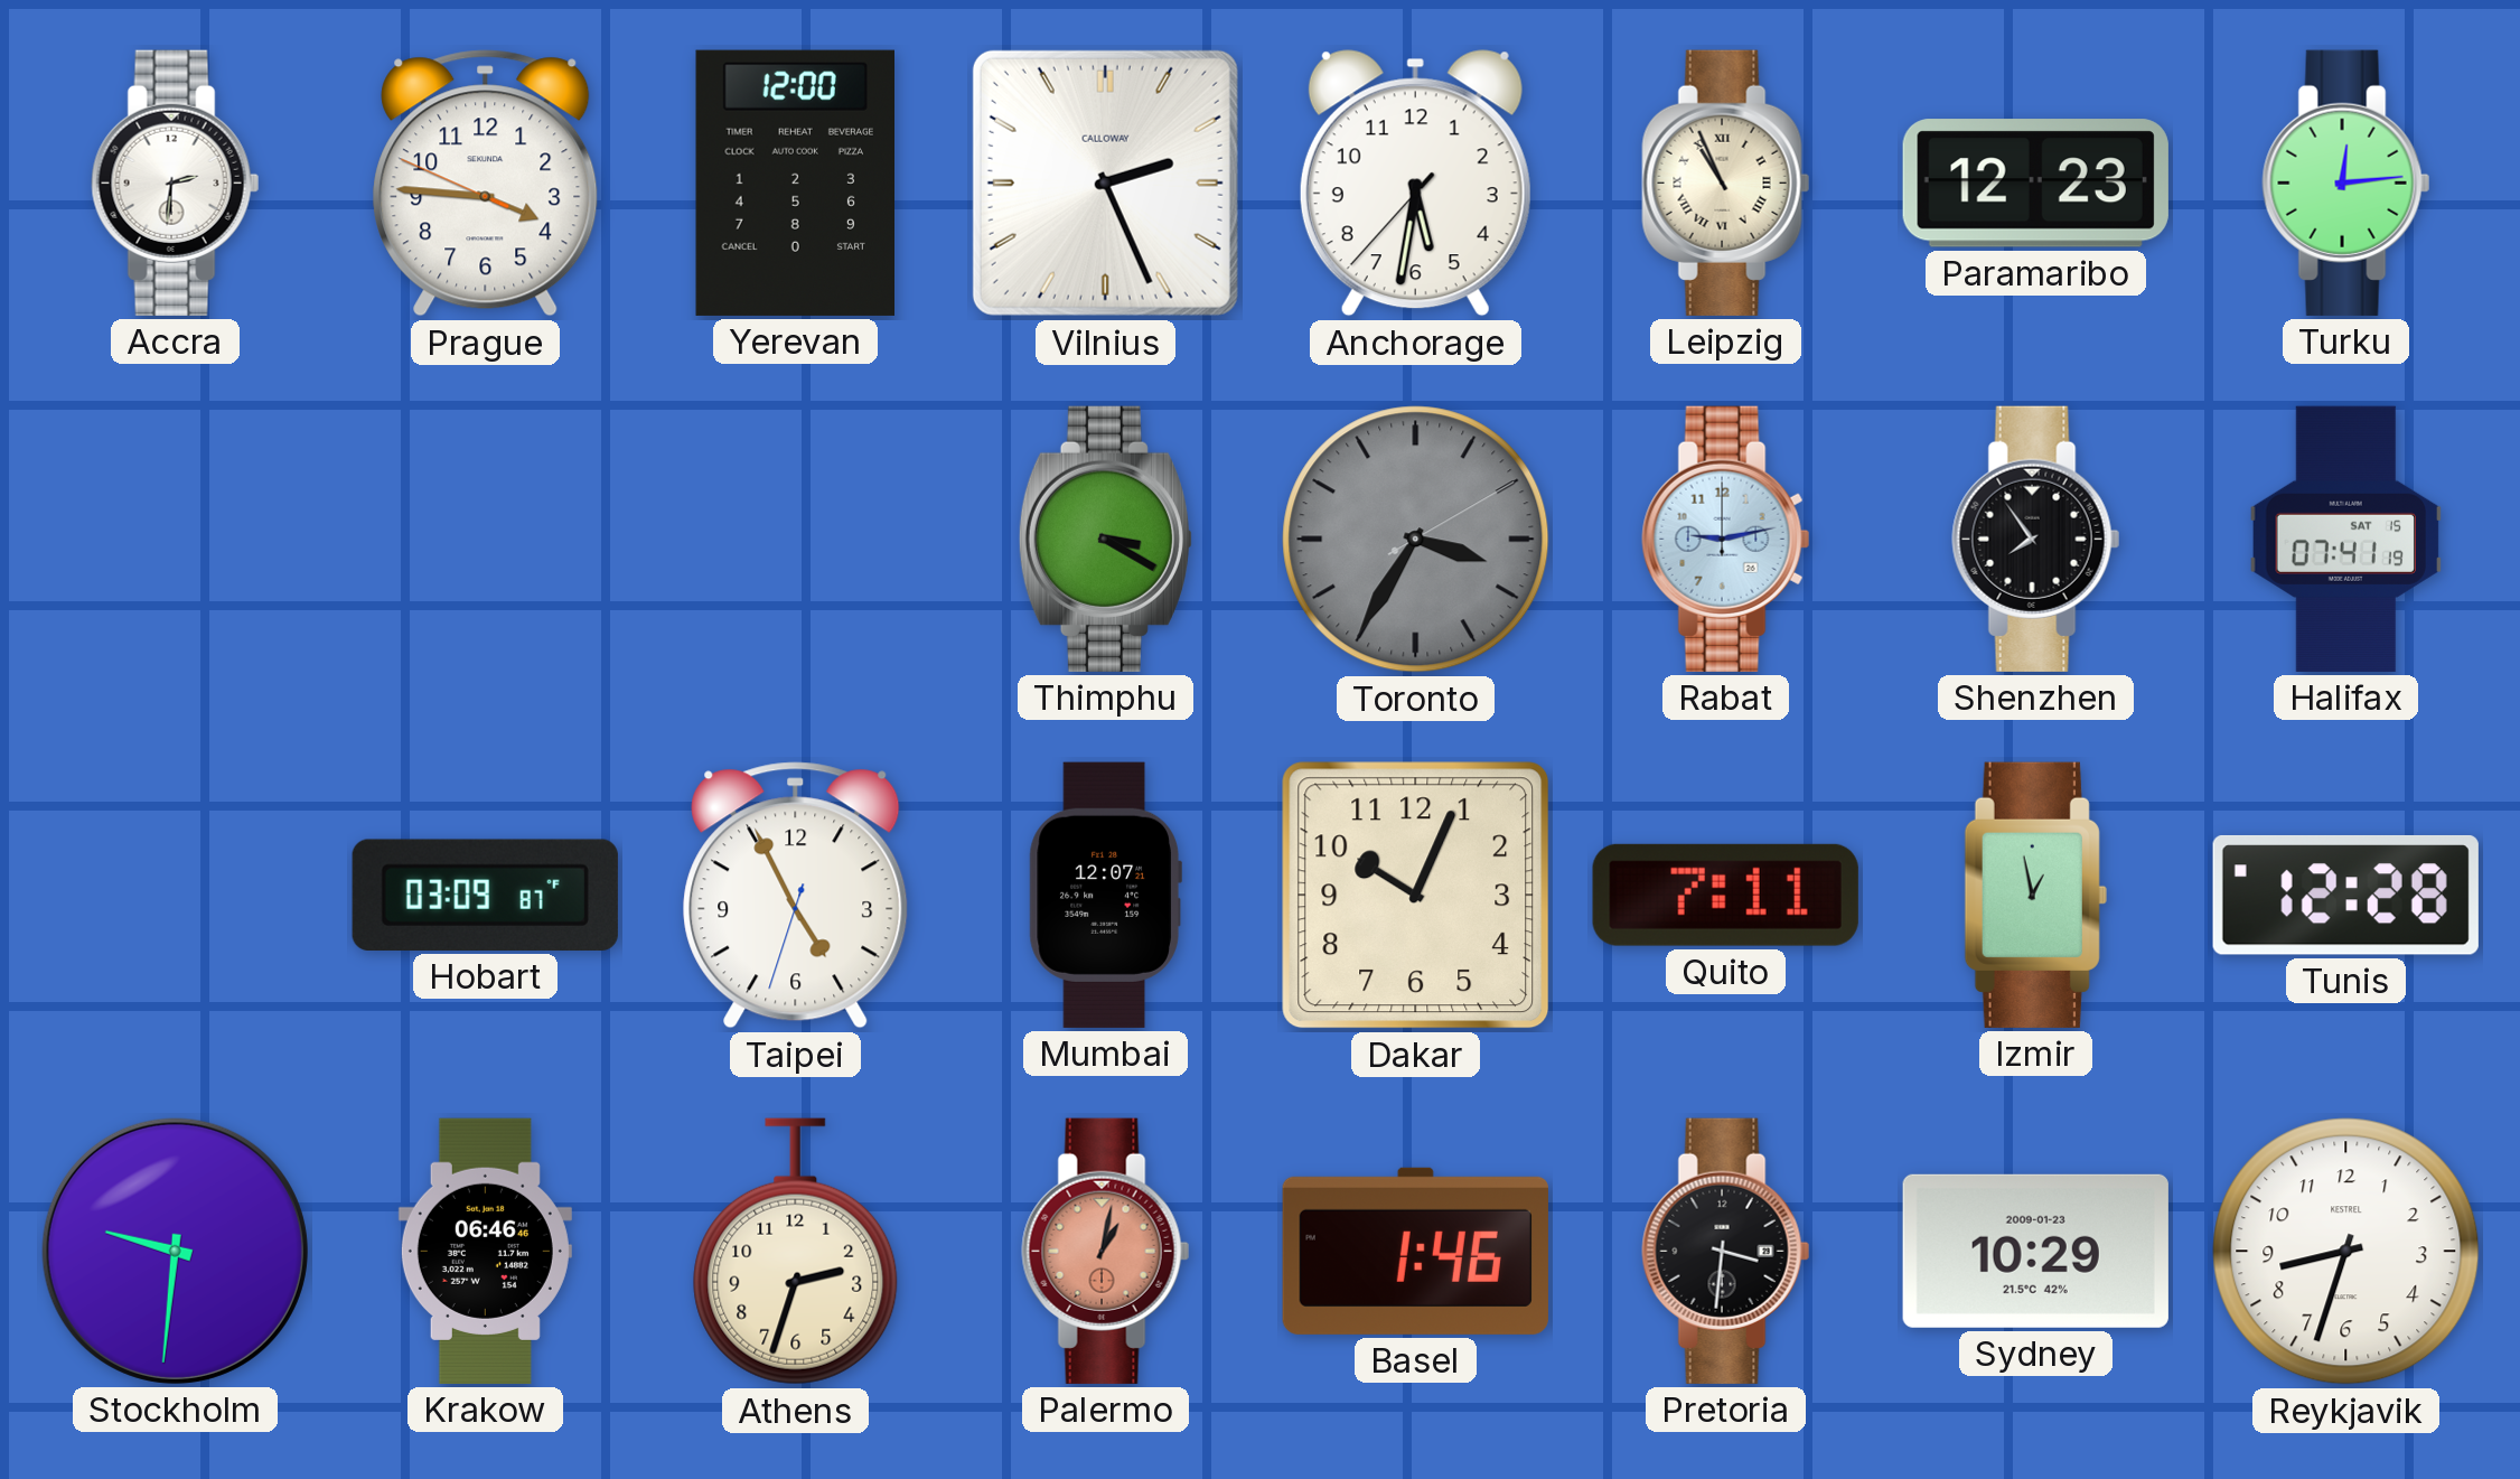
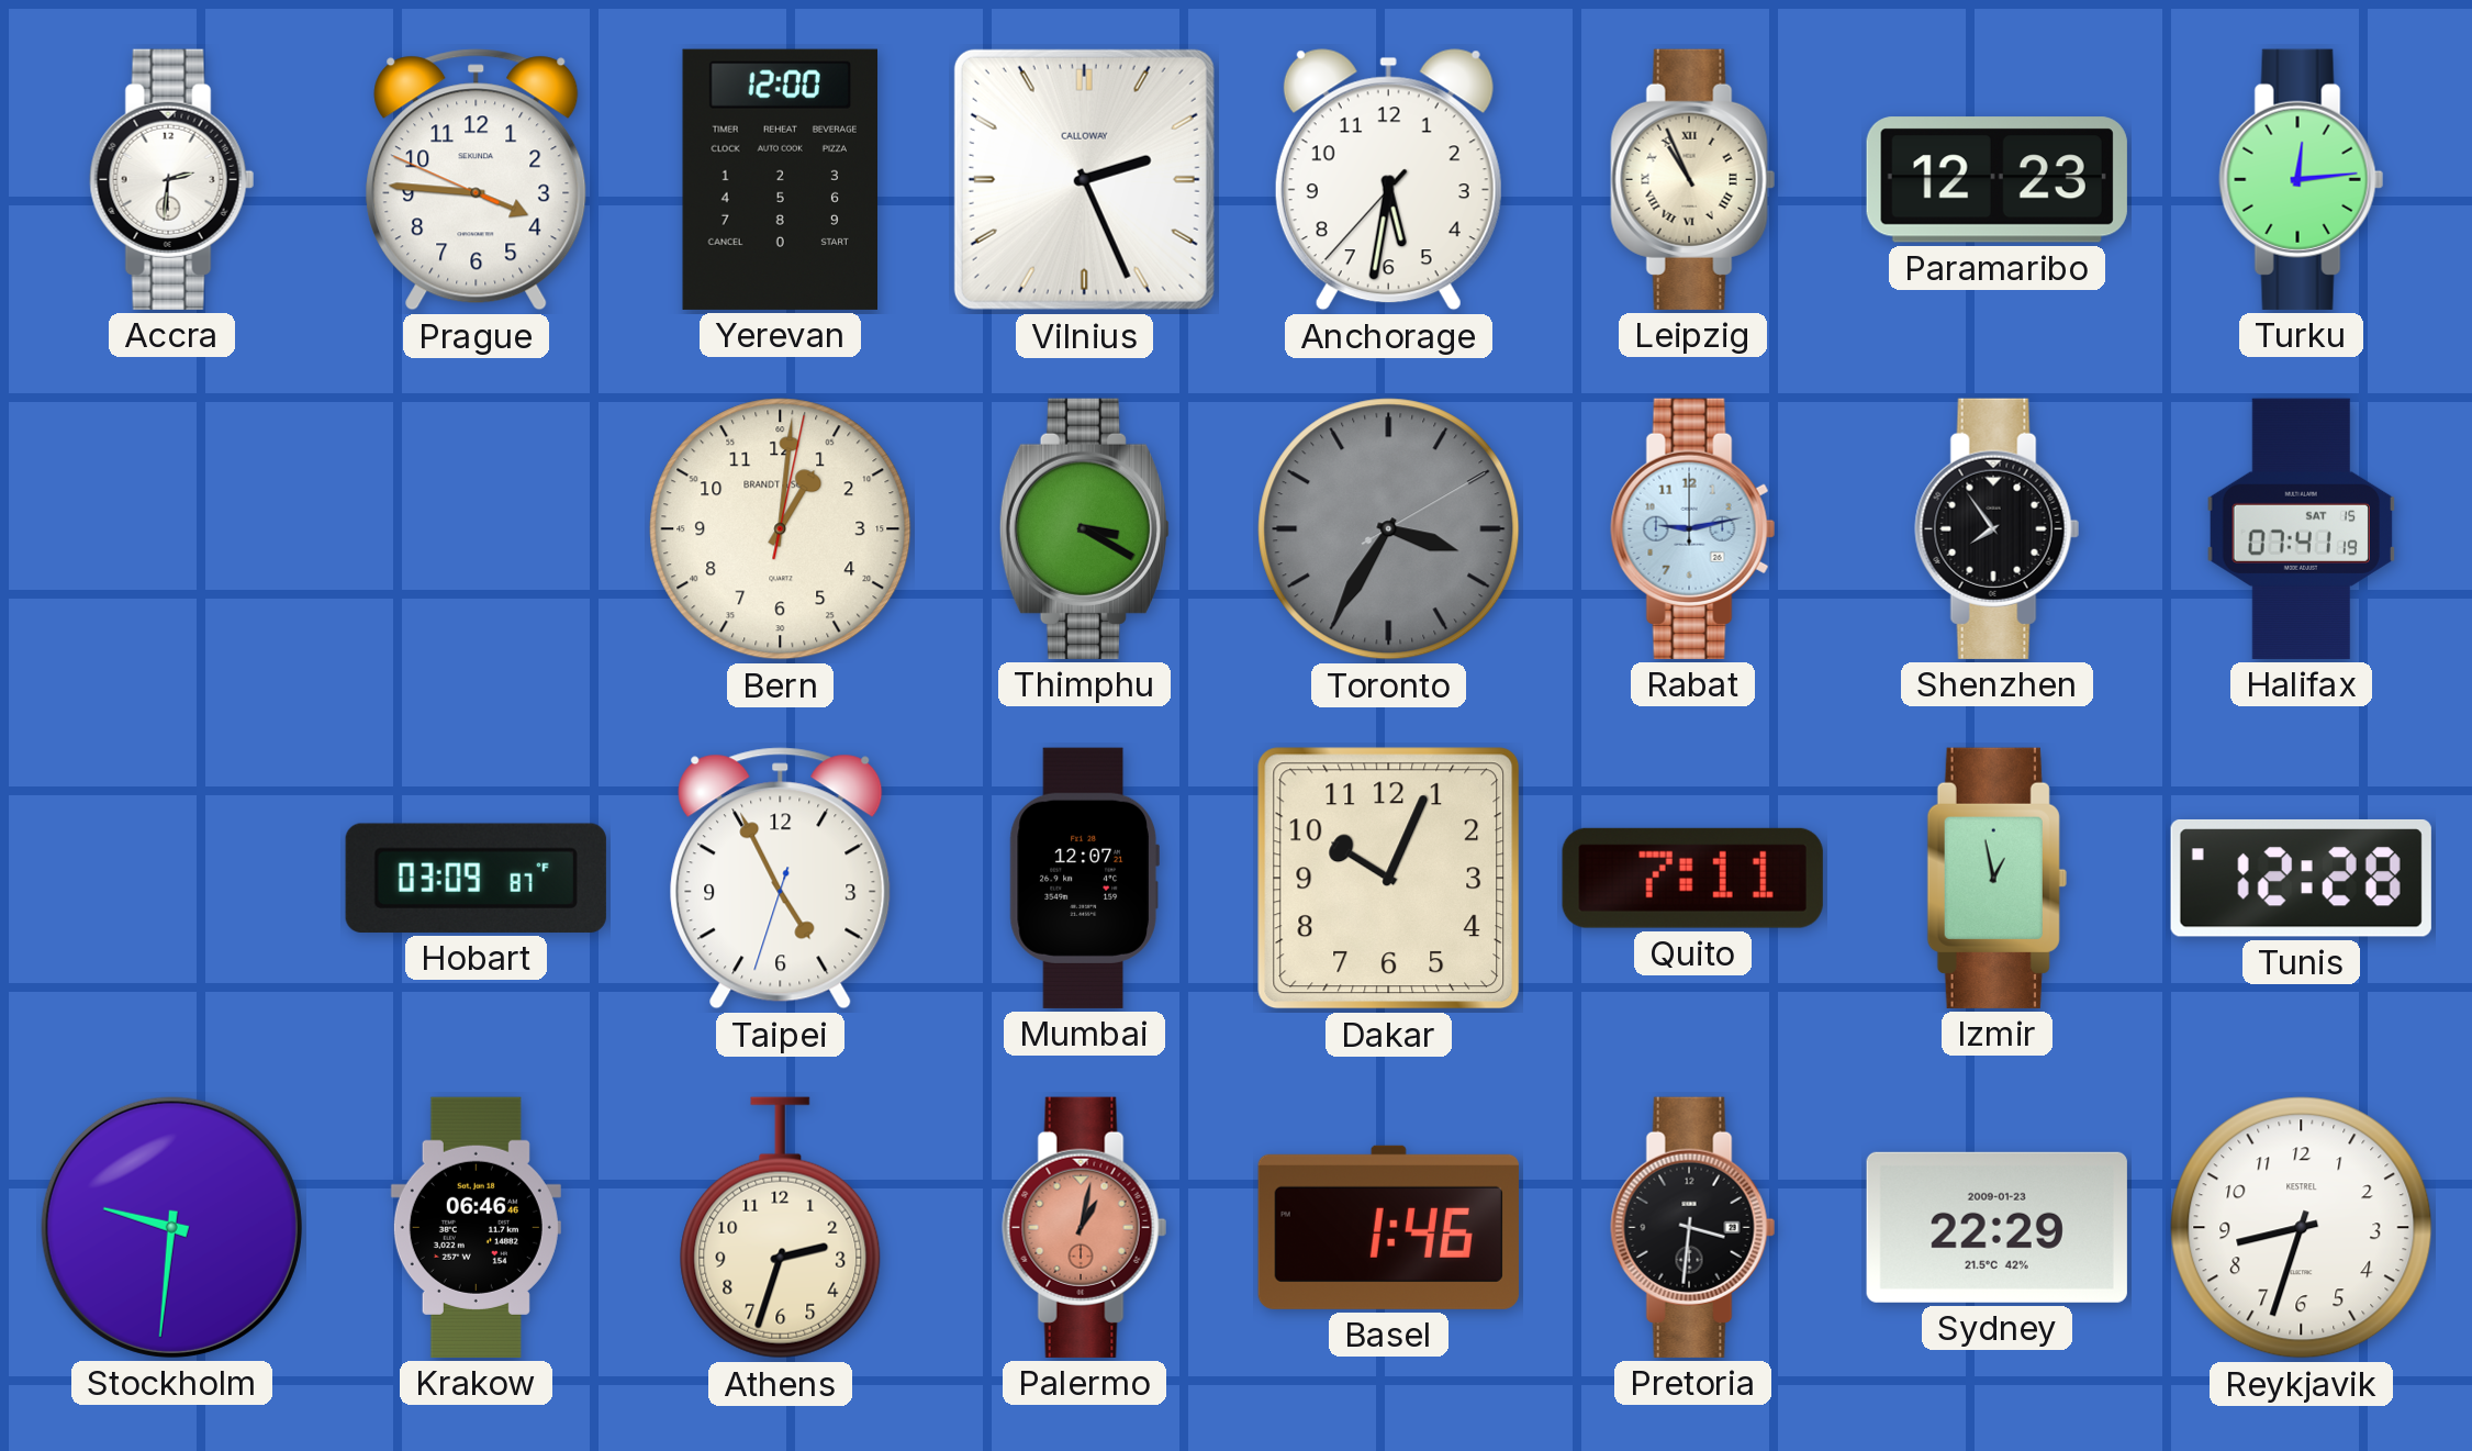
Bern: none -> 1:01 (781, 529)
Sydney: 10:29 -> 22:29 (1996, 1227)
